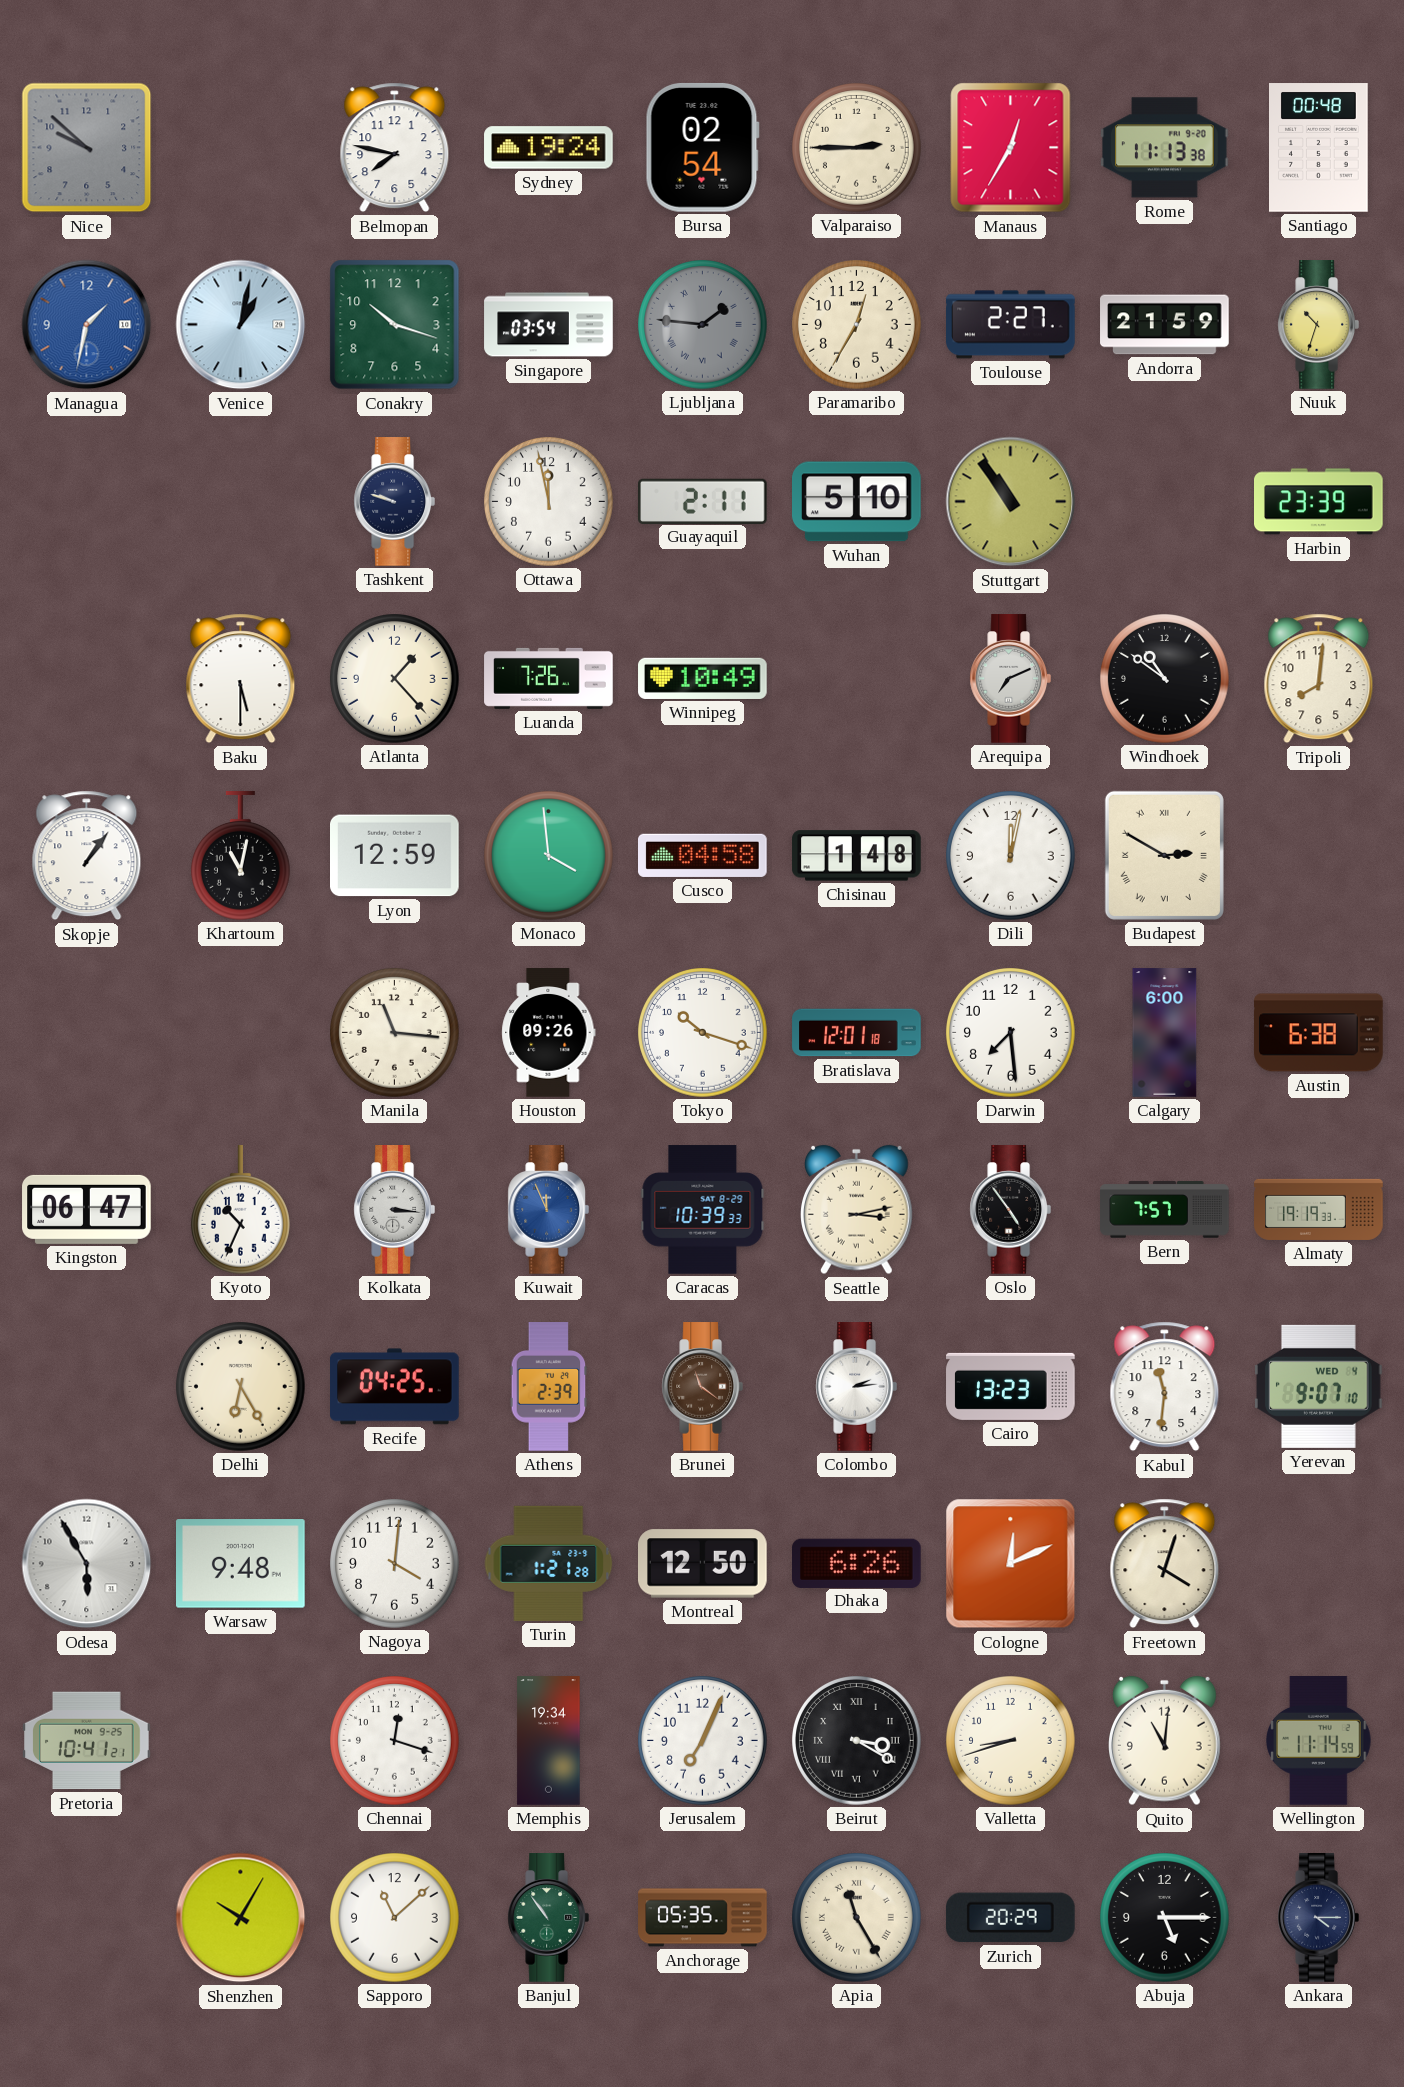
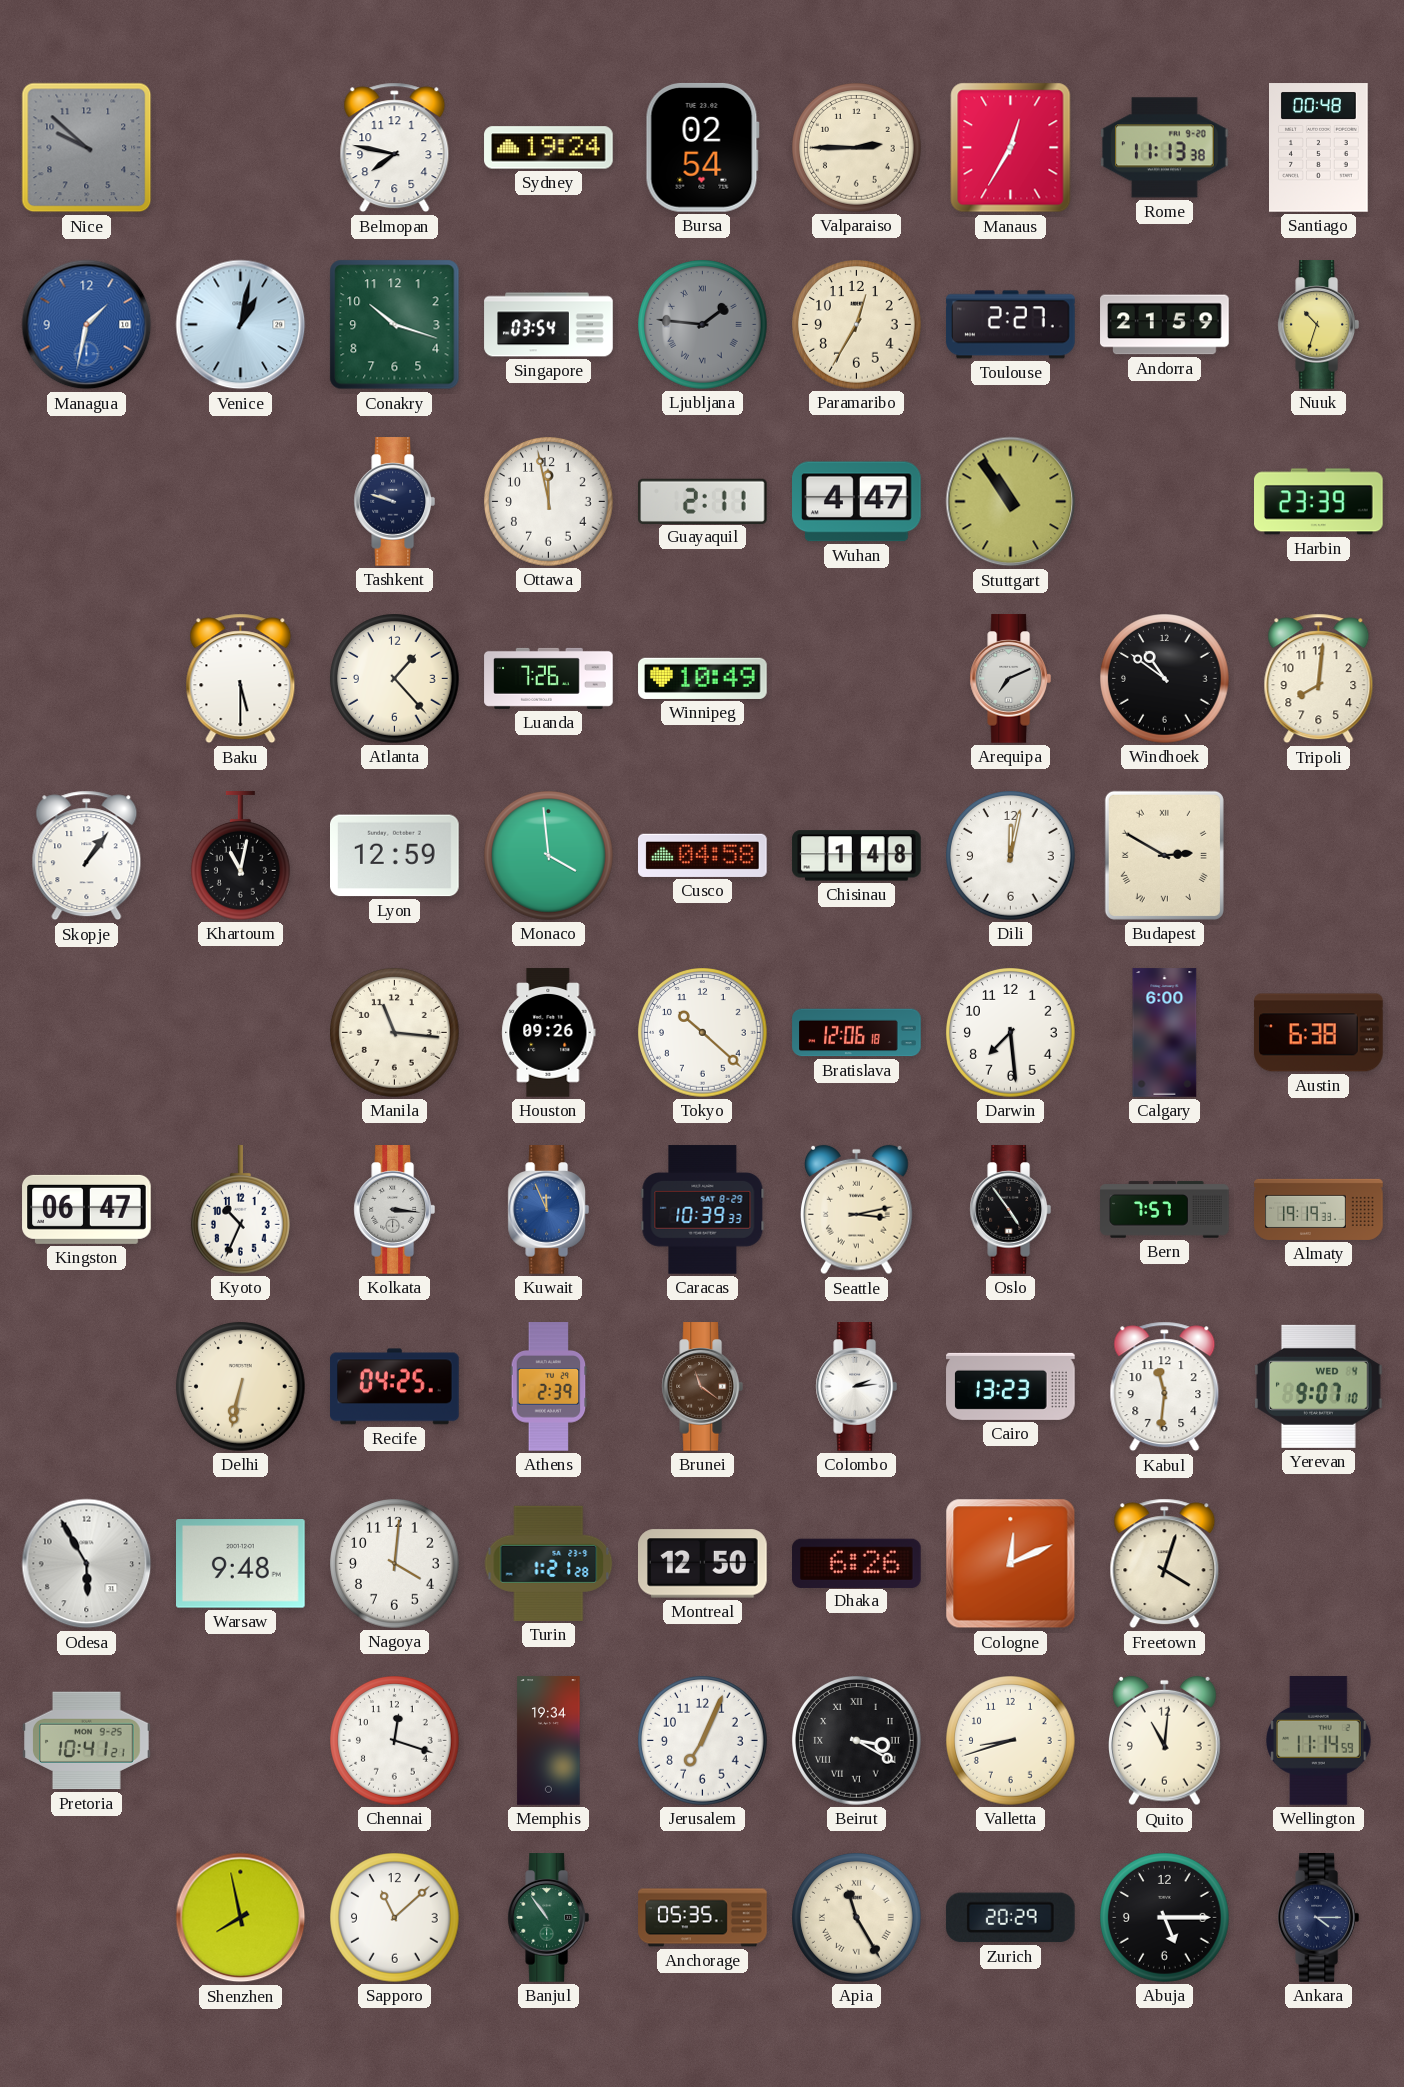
Wuhan: 5:10 -> 4:47 (857, 502)
Tokyo: 10:18 -> 10:22 (703, 1033)
Bratislava: 12:01 -> 12:06 (857, 1033)
Delhi: 6:25 -> 6:32 (241, 1387)
Shenzhen: 10:05 -> 7:58 (241, 1918)
